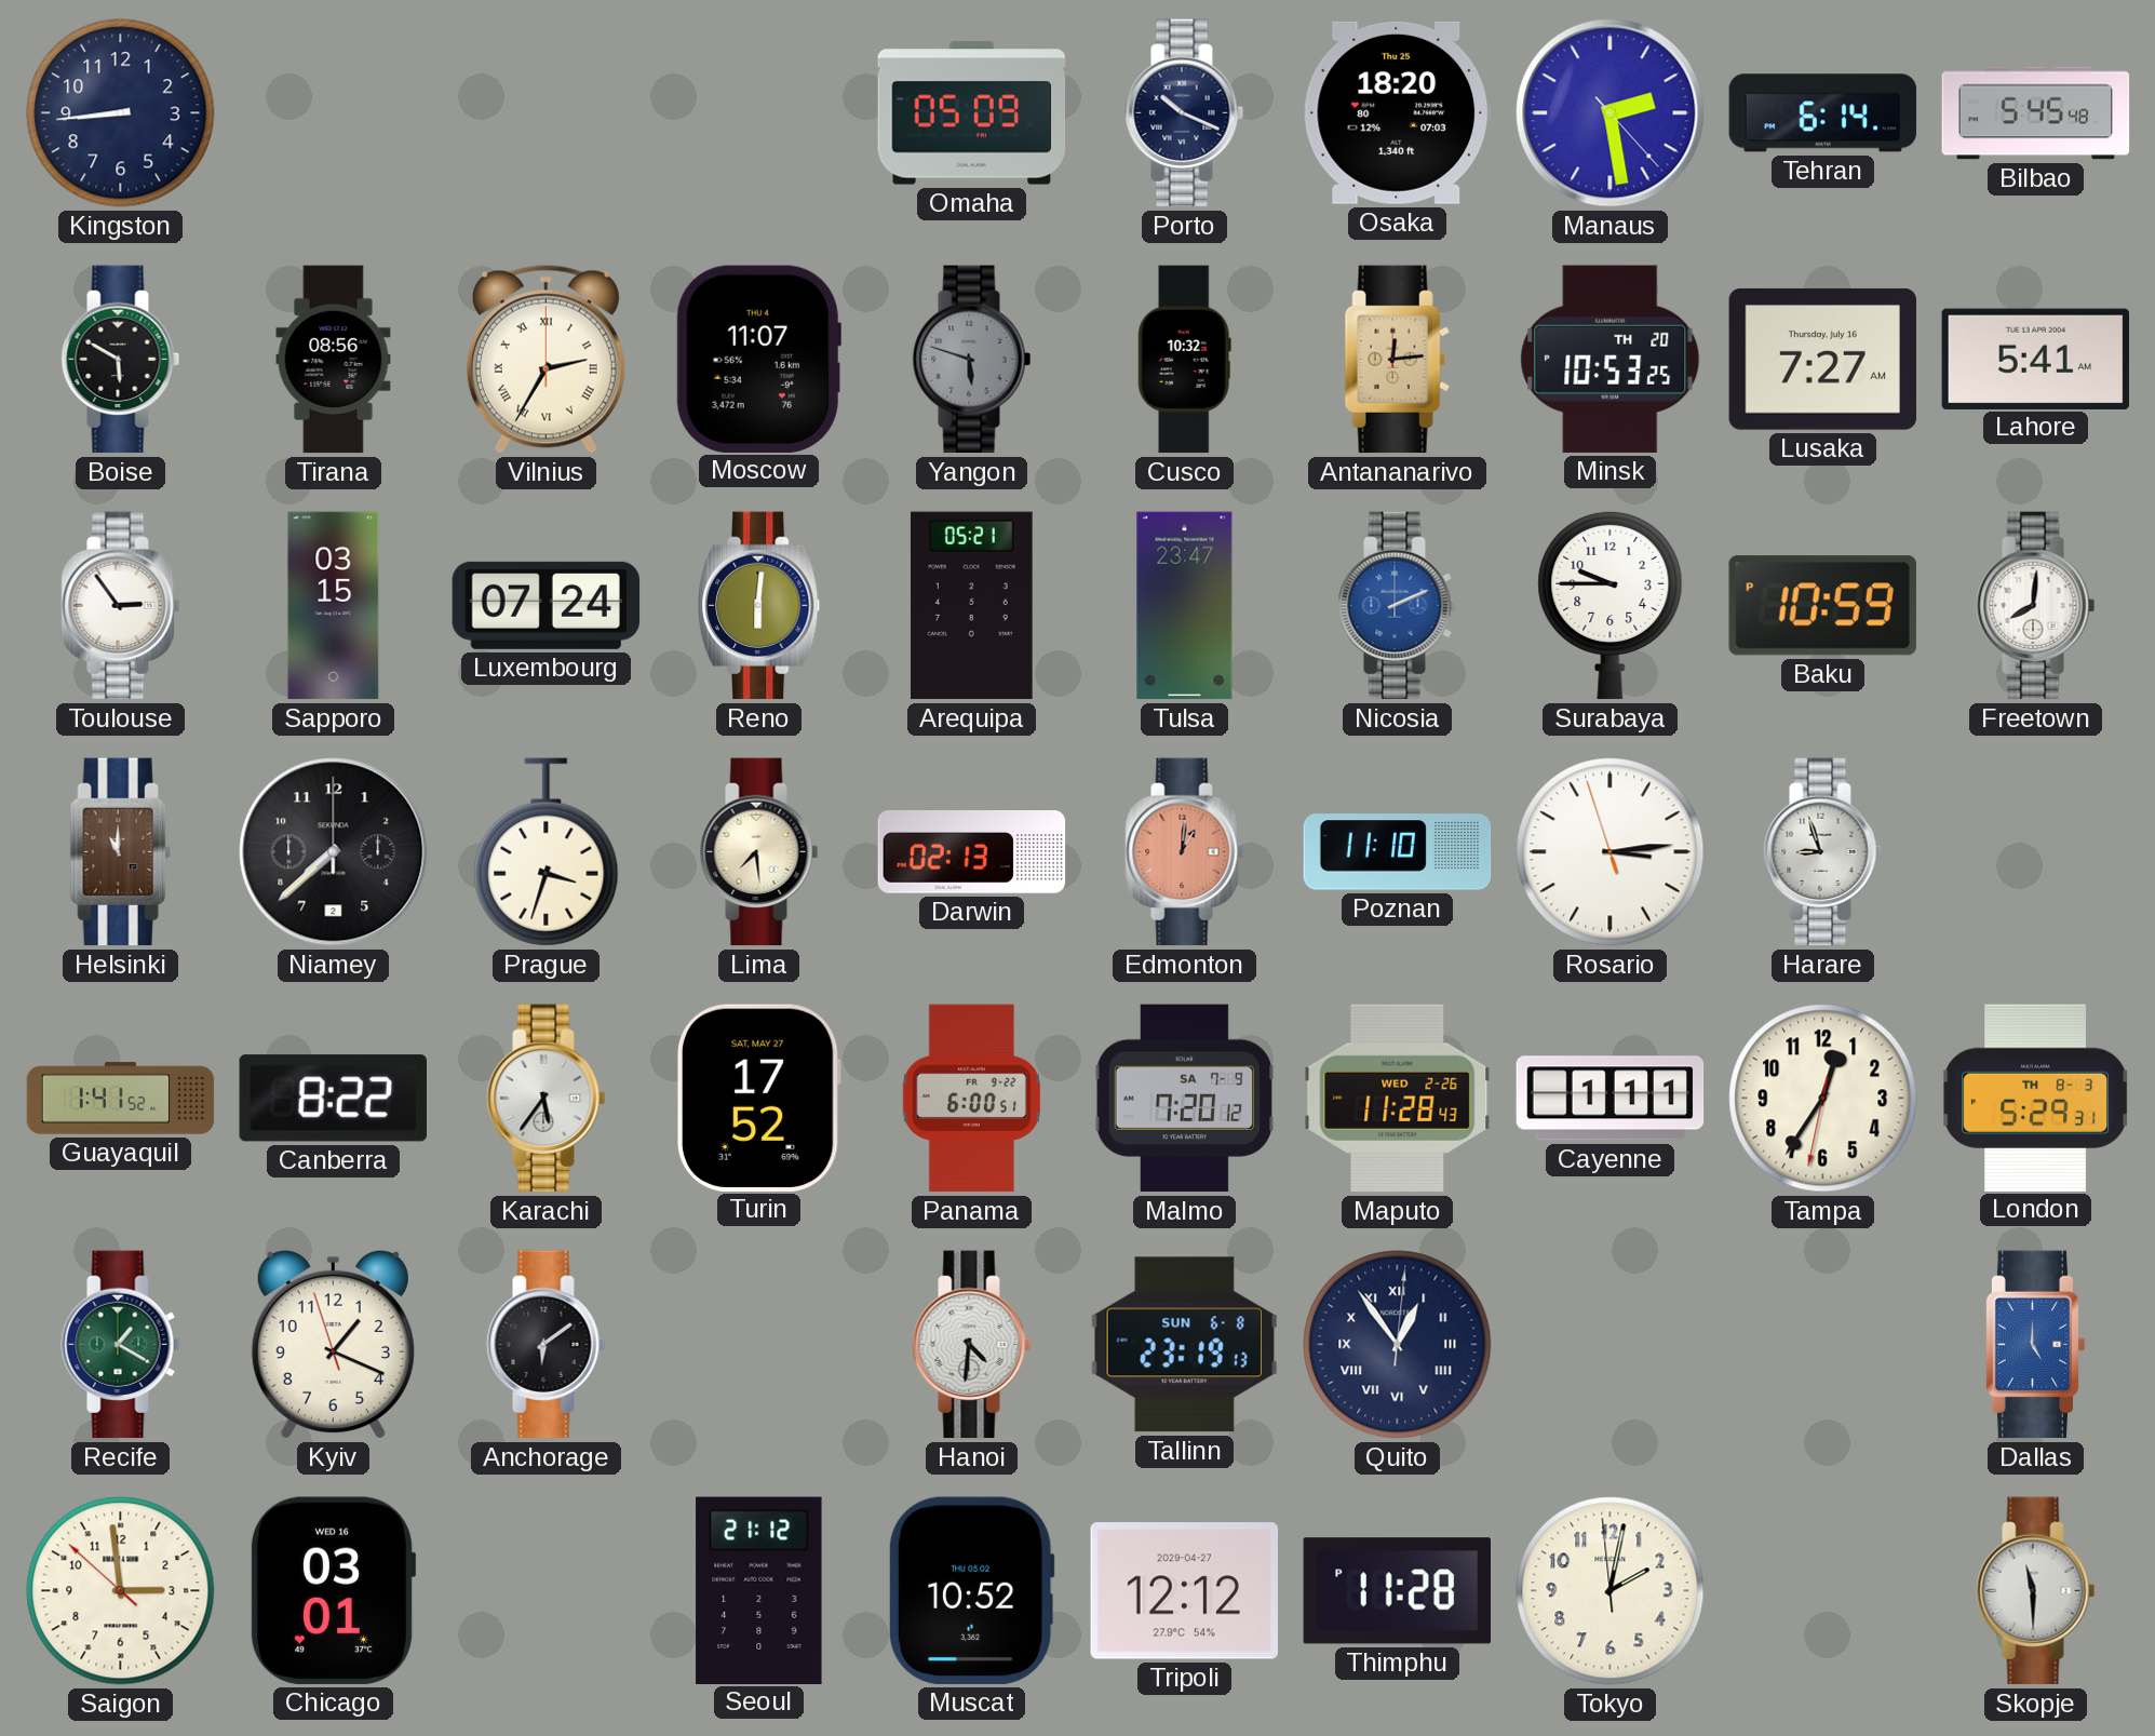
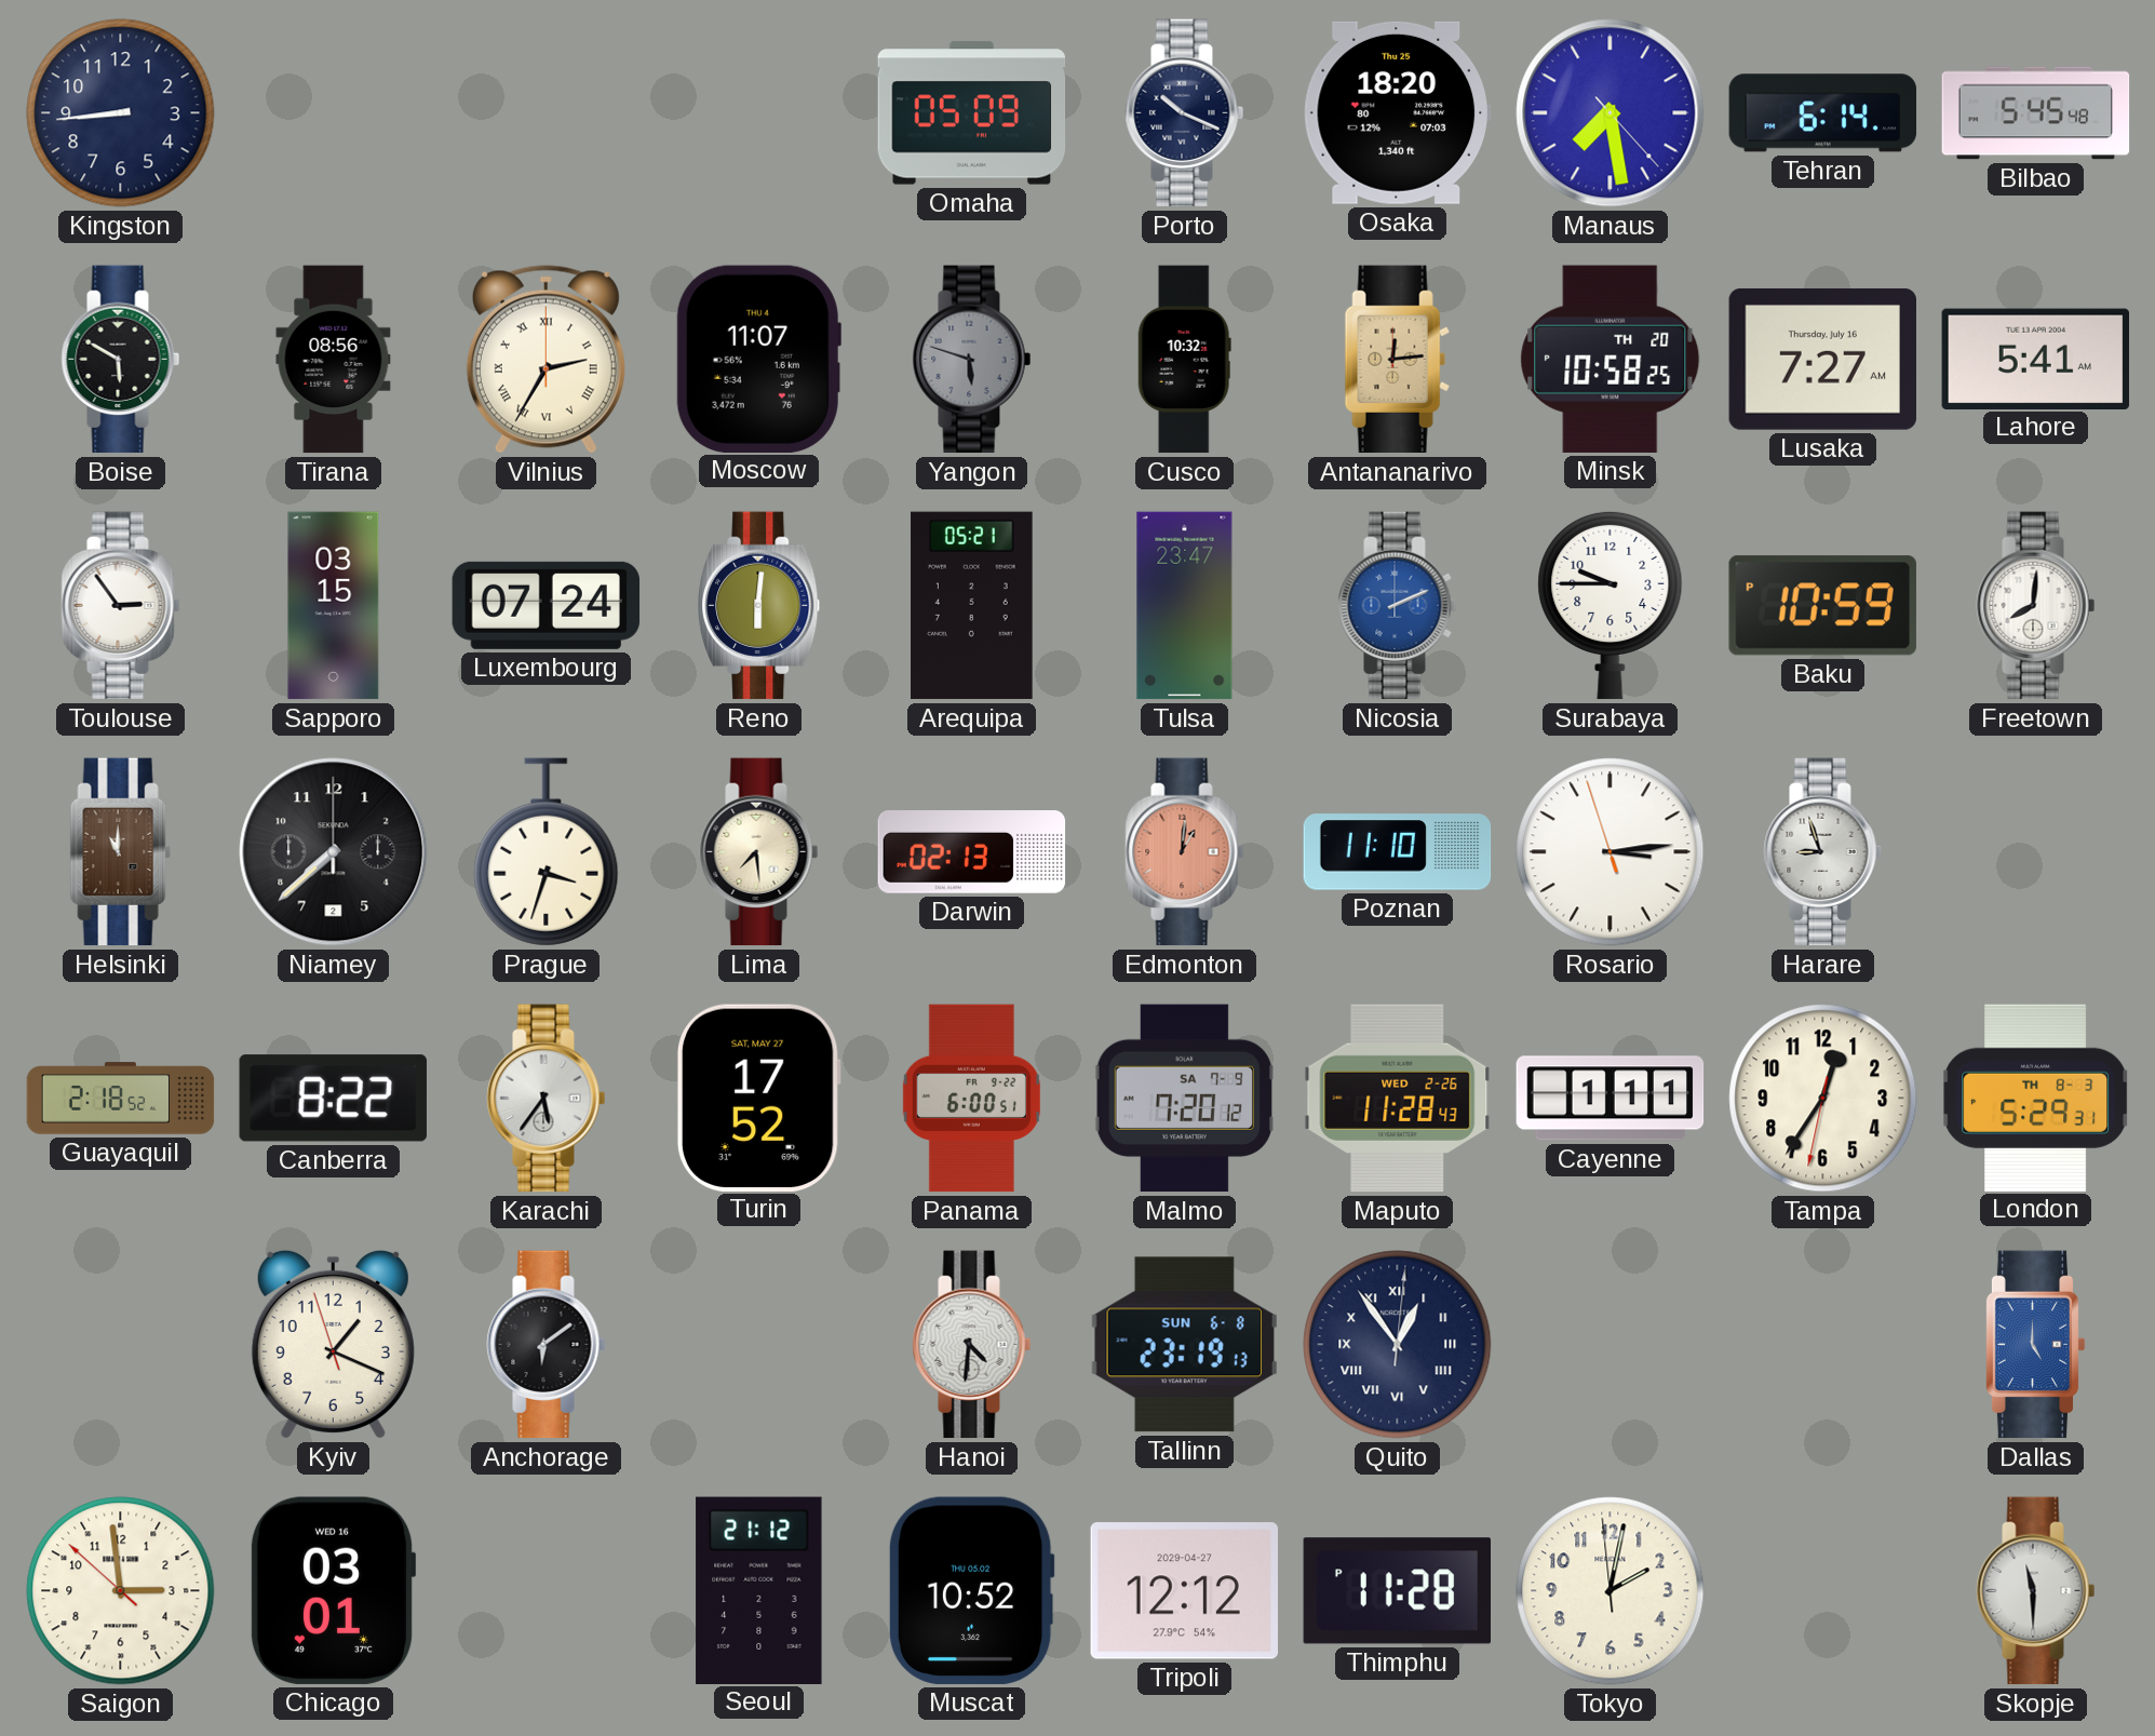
Manaus: 2:28 -> 7:28 (1611, 113)
Minsk: 10:53 -> 10:58 (1611, 359)
Guayaquil: 1:41 -> 2:18 (121, 1099)
Recife: 1:20 -> none (121, 1345)
